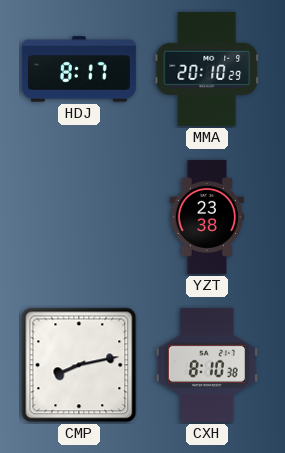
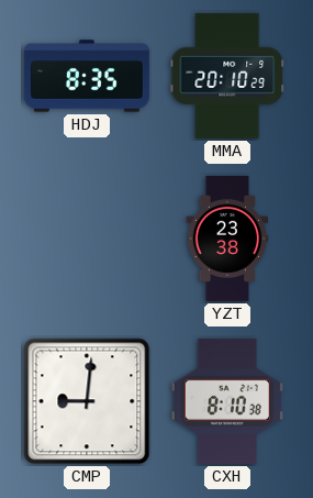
HDJ: 8:17 -> 8:35 (87, 76)
CMP: 8:13 -> 9:01 (87, 401)
